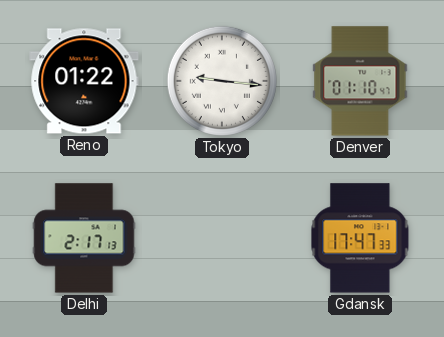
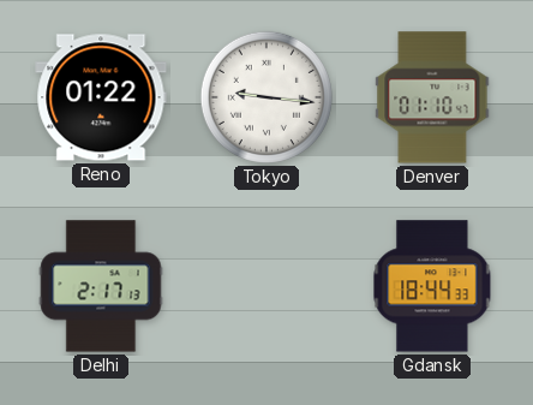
Gdansk: 17:47 -> 18:44 (432, 286)
